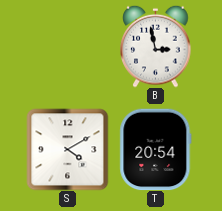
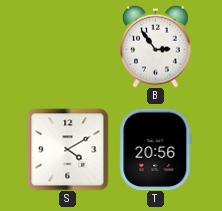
B: 2:58 -> 2:54 (156, 46)
T: 20:54 -> 20:56 (156, 149)
